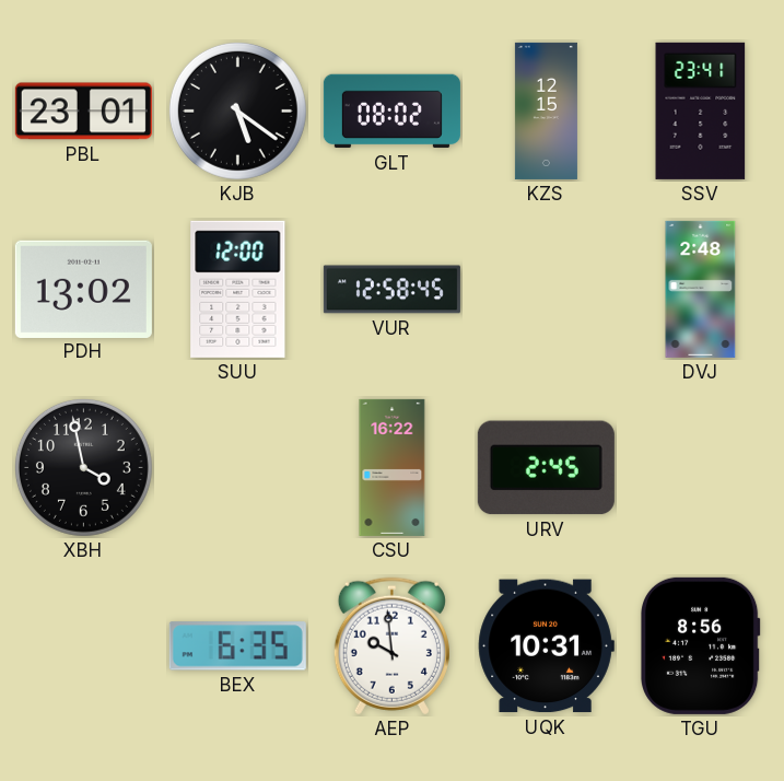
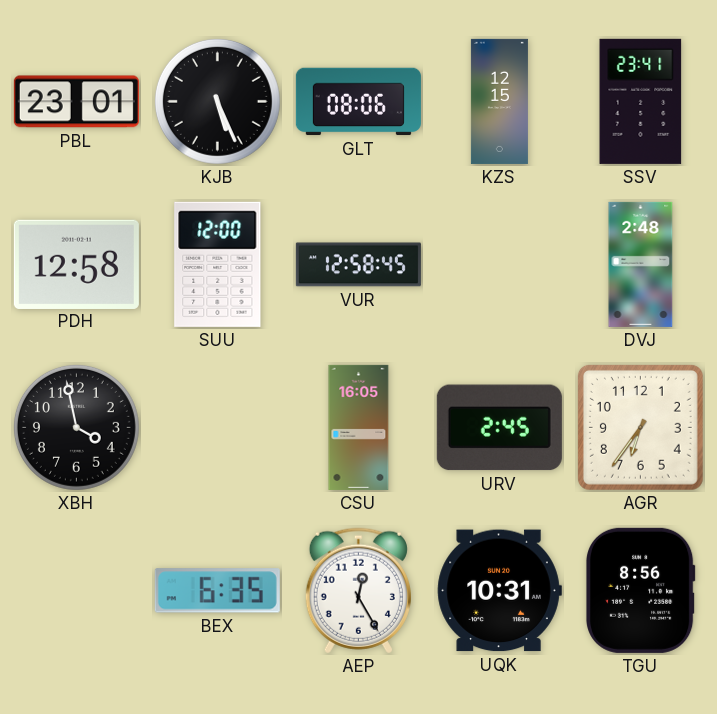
KJB: 5:21 -> 5:26 (217, 101)
GLT: 08:02 -> 08:06 (358, 102)
PDH: 13:02 -> 12:58 (76, 264)
CSU: 16:22 -> 16:05 (359, 427)
AGR: none -> 6:36 (640, 427)
AEP: 9:59 -> 12:25 (358, 591)
